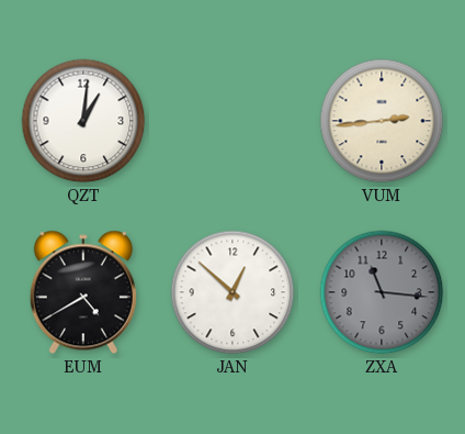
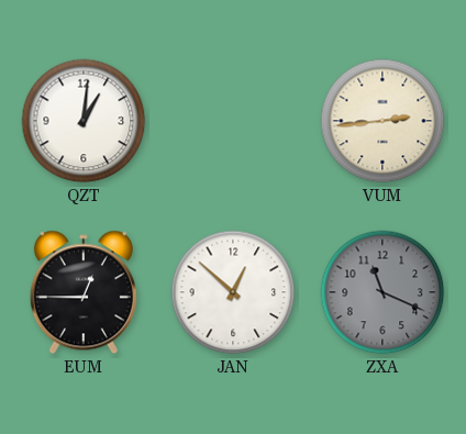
EUM: 4:40 -> 12:45 (84, 292)
ZXA: 11:16 -> 11:19 (382, 292)
